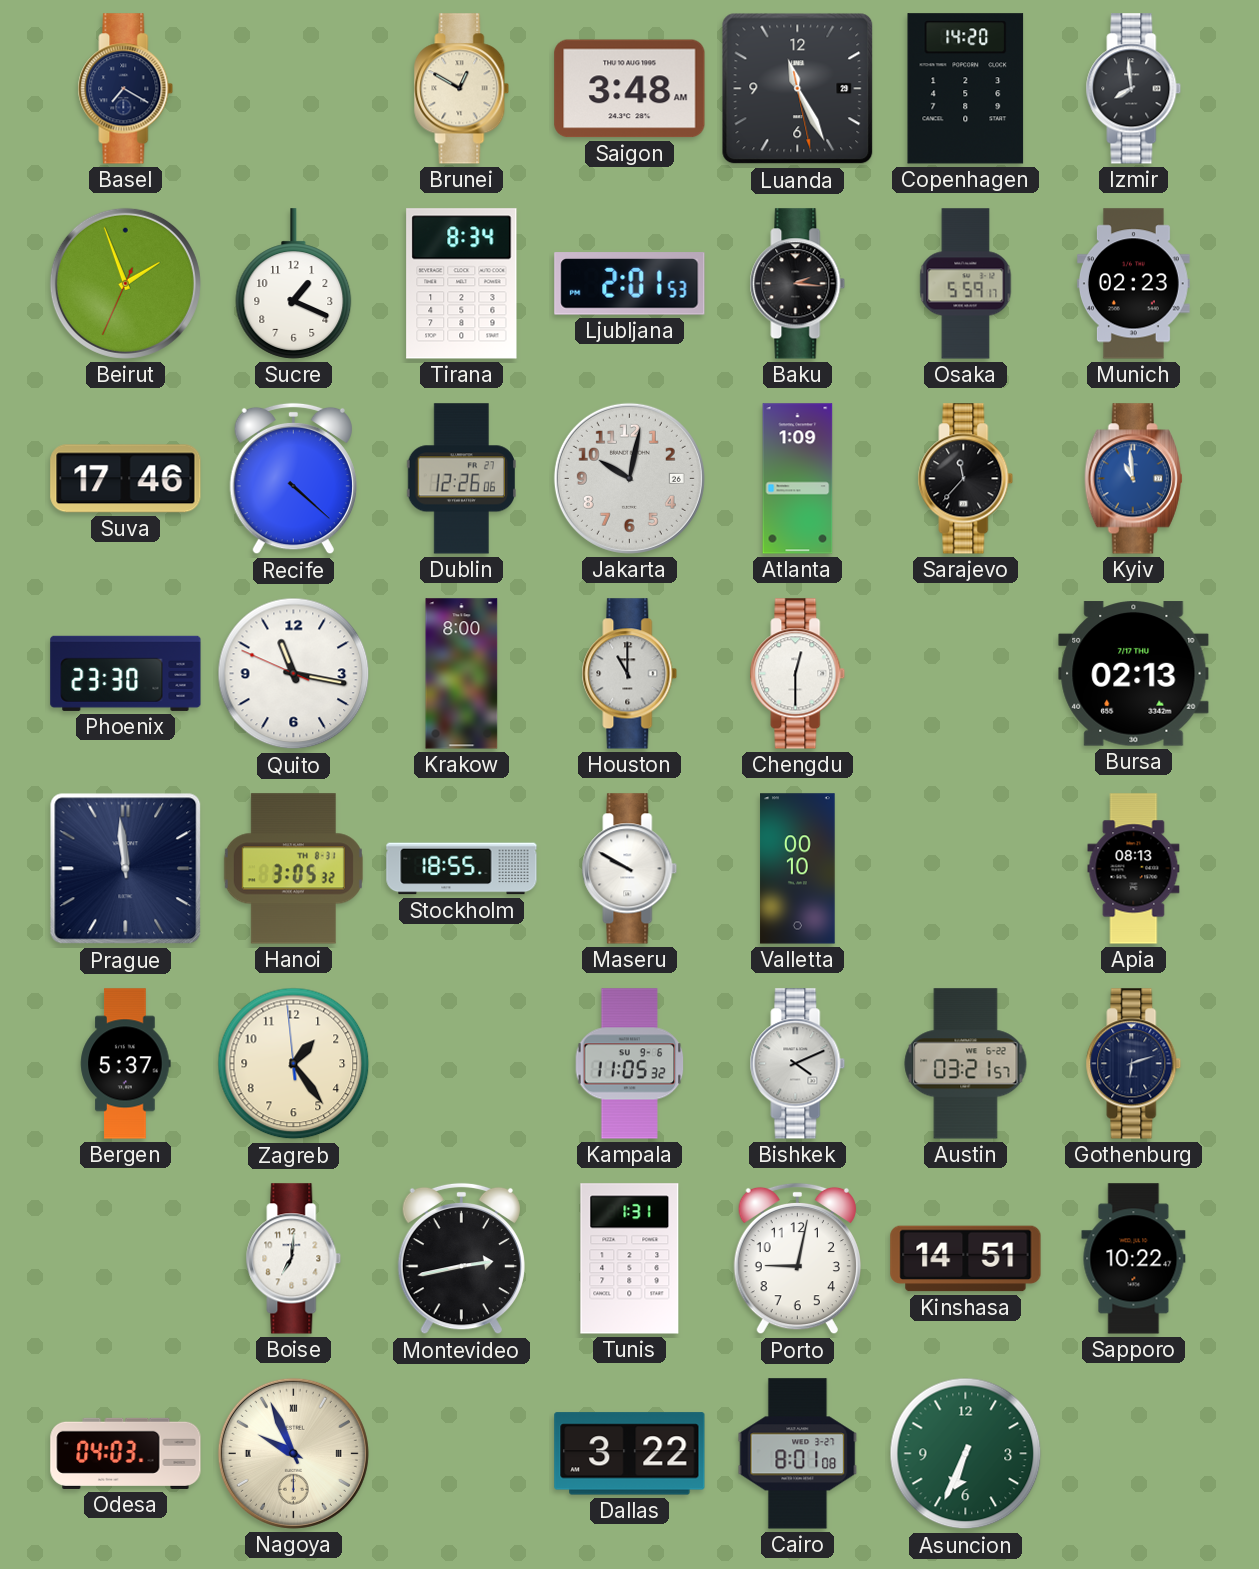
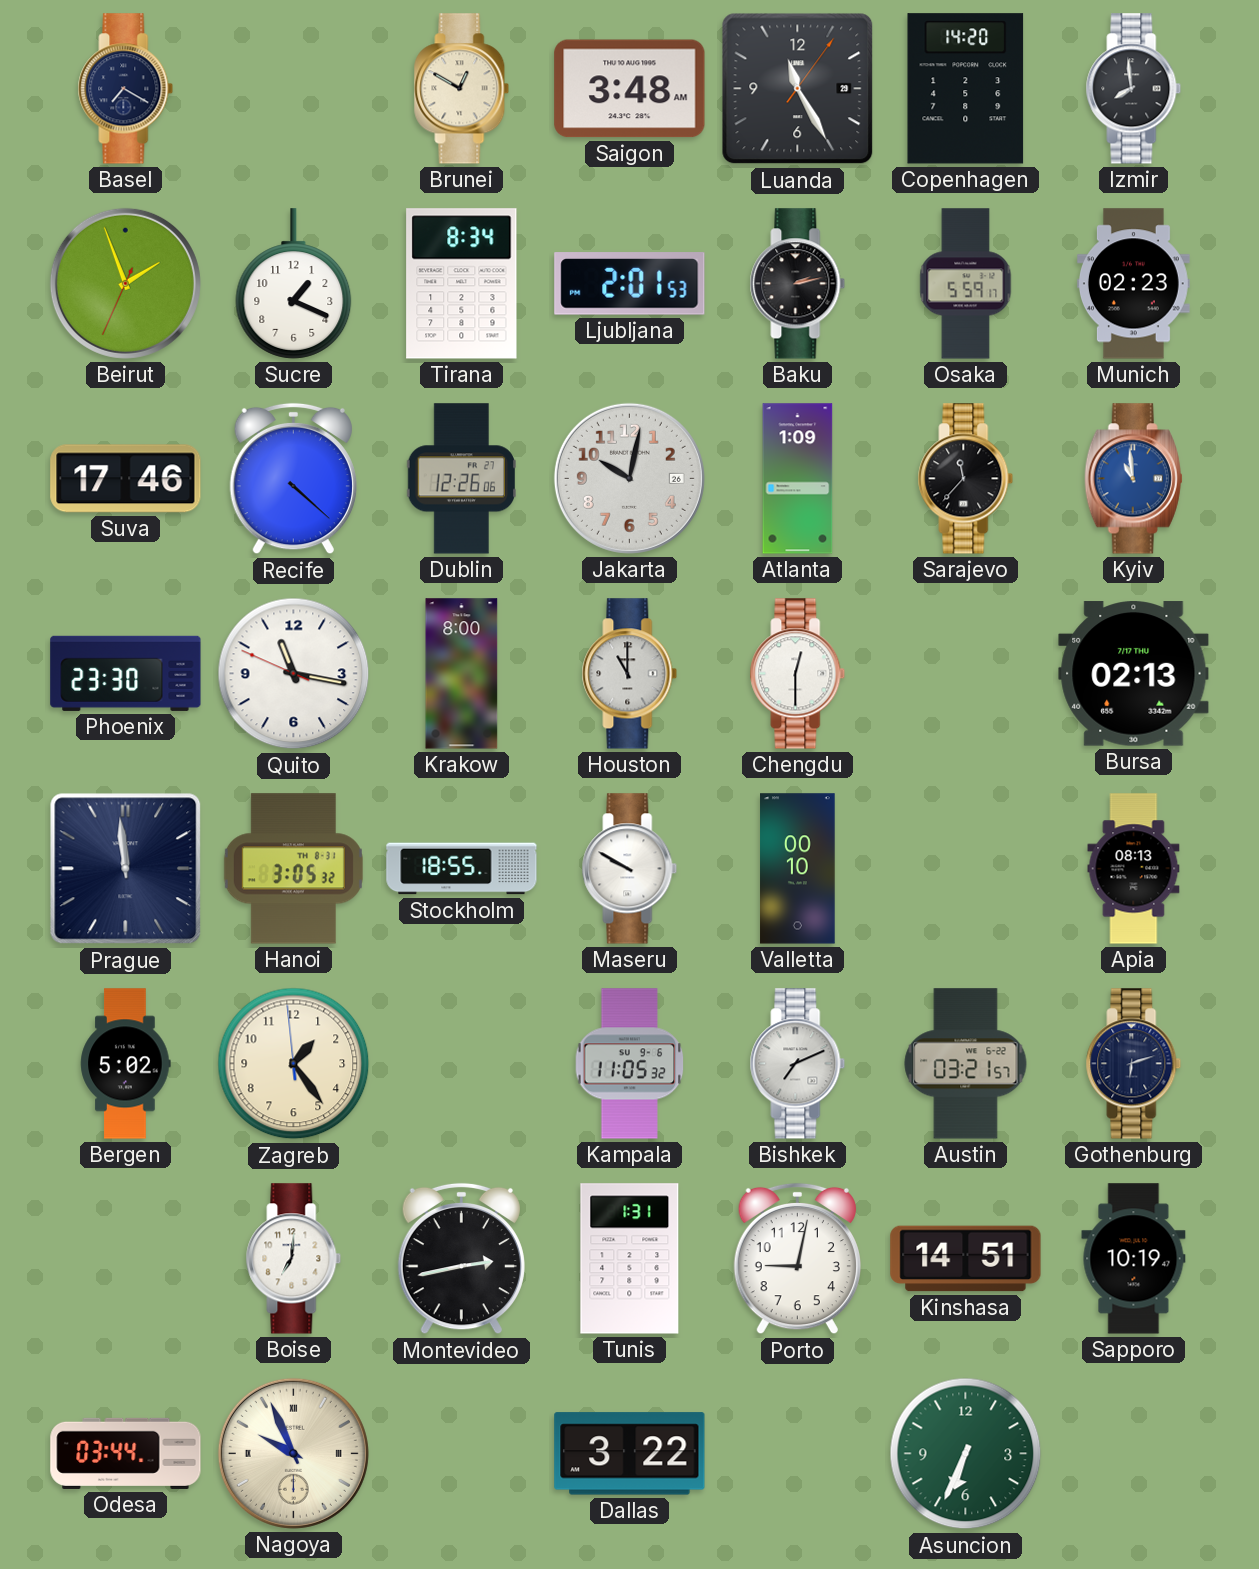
Luanda: 11:25:28 -> 11:25:06 (798, 89)
Baku: 2:16 -> 2:13 (798, 284)
Bergen: 5:37 -> 5:02 (126, 1064)
Bishkek: 4:11 -> 7:11 (798, 1064)
Sapporo: 10:22 -> 10:19 (1134, 1259)
Odesa: 04:03 -> 03:44 (126, 1453)
Cairo: 8:01 -> none (798, 1454)
